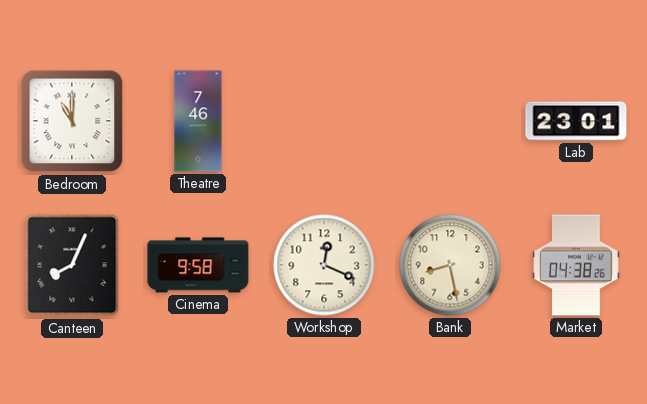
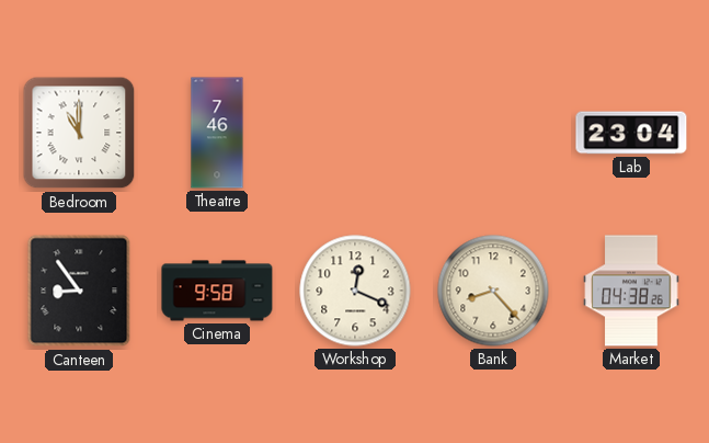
Lab: 23:01 -> 23:04 (631, 133)
Canteen: 8:04 -> 8:54 (79, 291)
Bank: 8:28 -> 8:23 (493, 291)
